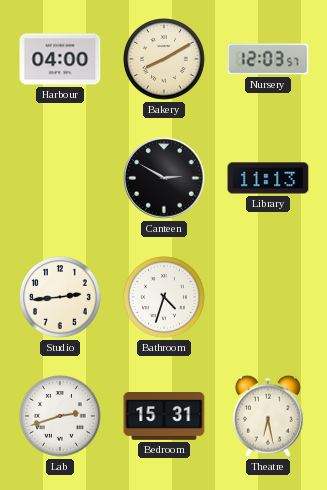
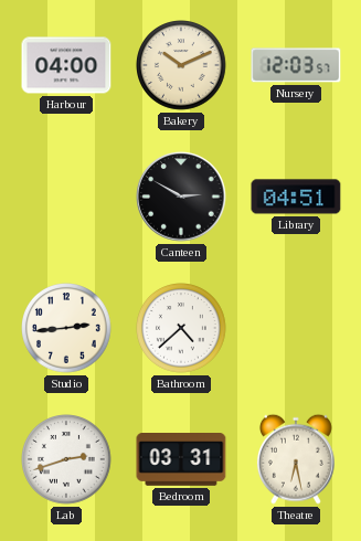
Bakery: 8:10 -> 10:11 (182, 66)
Library: 11:13 -> 04:51 (296, 197)
Bathroom: 4:33 -> 4:38 (182, 329)
Bedroom: 15:31 -> 03:31 (181, 460)
